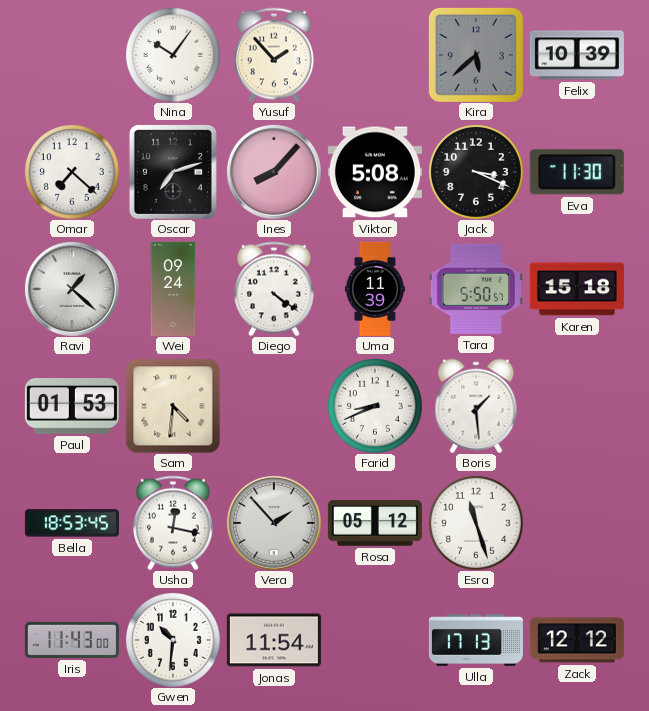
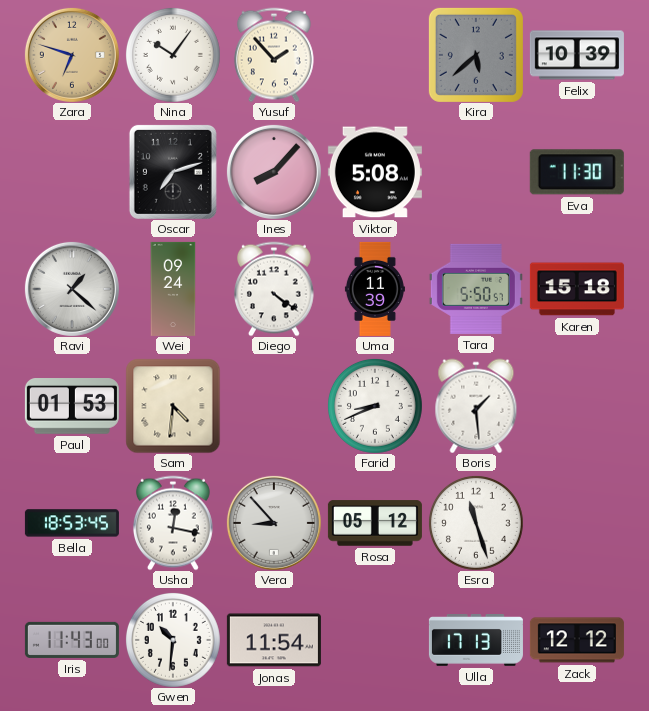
Zara: none -> 6:48 (72, 55)
Omar: 7:22 -> none (72, 172)
Jack: 3:19 -> none (476, 172)
Vera: 1:53 -> 8:53 (274, 523)
